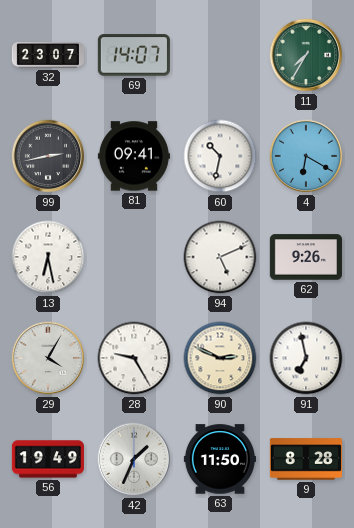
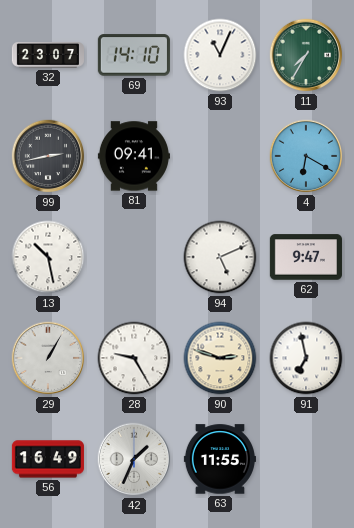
69: 14:07 -> 14:10 (134, 55)
93: none -> 11:04 (220, 55)
60: 10:32 -> none (220, 156)
13: 6:28 -> 10:28 (48, 257)
62: 9:26 -> 9:47 (306, 257)
29: 4:05 -> 1:05 (48, 358)
90: 2:49 -> 2:48 (220, 358)
56: 19:49 -> 16:49 (47, 459)
63: 11:50 -> 11:55 (220, 459)
9: 8:28 -> none (306, 459)
